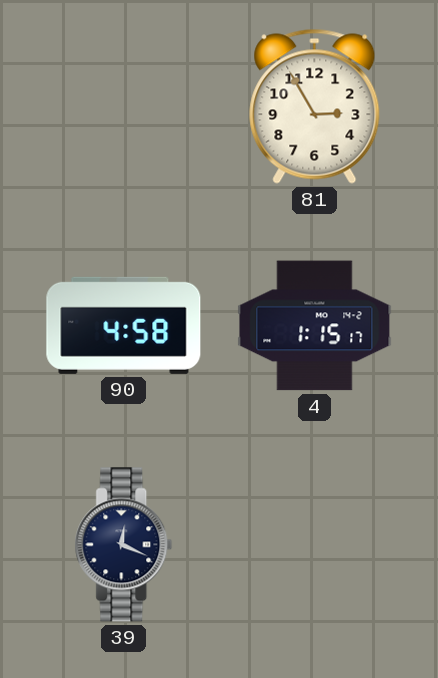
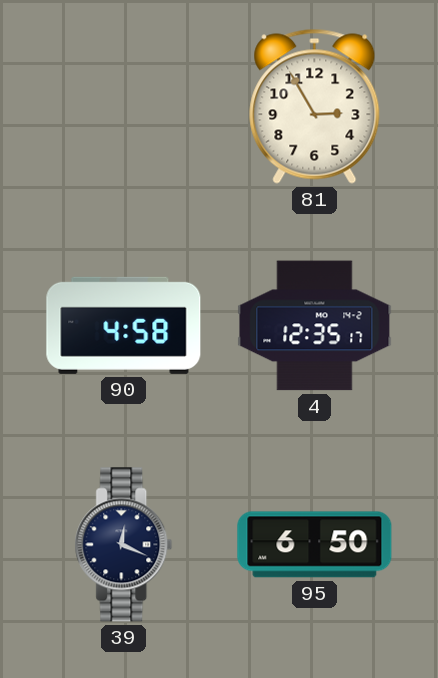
4: 1:15 -> 12:35 (315, 326)
95: none -> 6:50 (315, 545)
